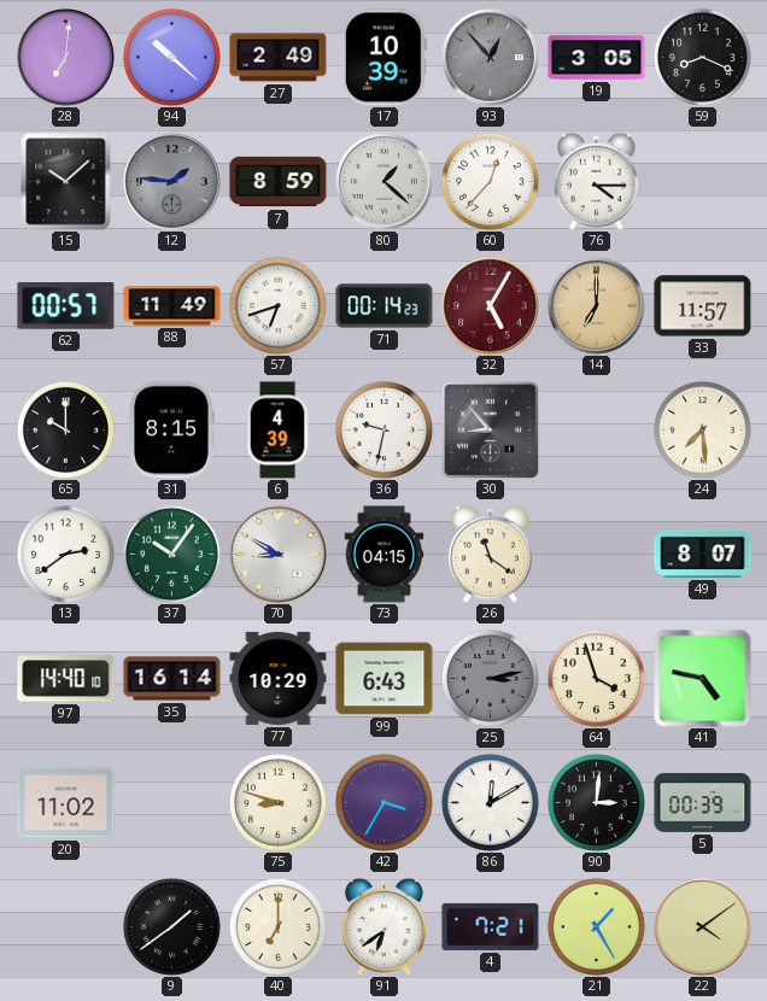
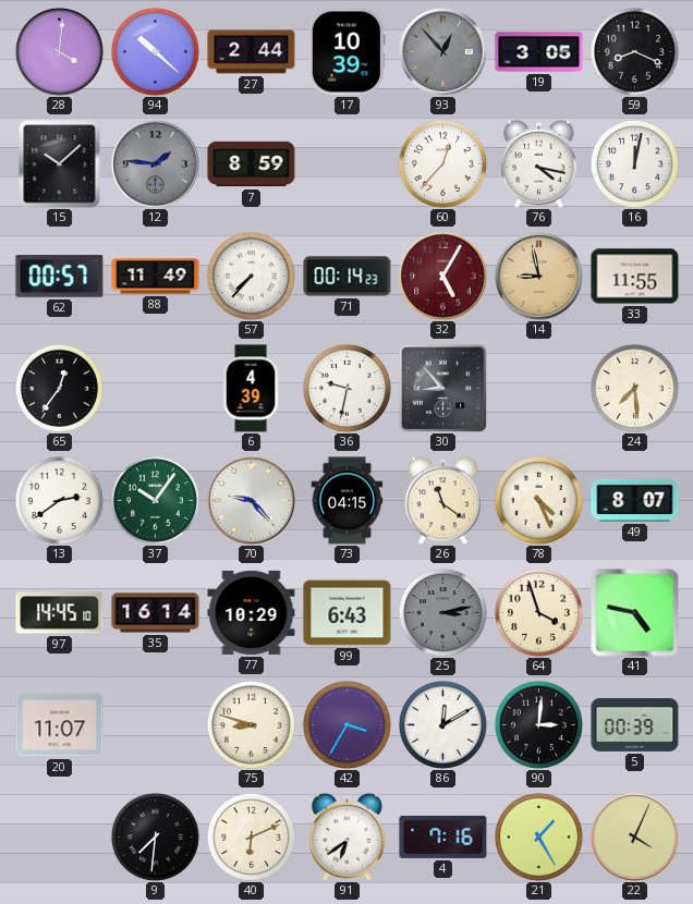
28: 7:01 -> 4:01 (60, 52)
27: 2:49 -> 2:44 (252, 52)
80: 1:22 -> none (385, 182)
76: 4:15 -> 4:17 (539, 163)
16: none -> 12:02 (634, 163)
57: 6:42 -> 7:37 (251, 276)
14: 7:00 -> 8:58 (539, 277)
33: 11:57 -> 11:55 (635, 277)
65: 10:00 -> 12:36 (59, 388)
31: 8:15 -> none (171, 431)
70: 8:50 -> 9:23 (252, 501)
78: none -> 4:26 (538, 500)
97: 14:40 -> 14:45 (60, 613)
20: 11:02 -> 11:07 (60, 725)
9: 1:39 -> 7:31 (155, 836)
40: 7:00 -> 6:11 (251, 836)
4: 7:21 -> 7:16 (443, 836)
22: 4:09 -> 4:04 (635, 838)
